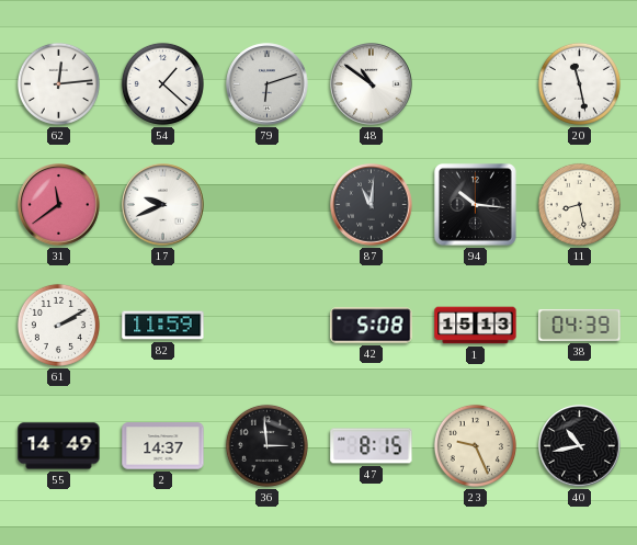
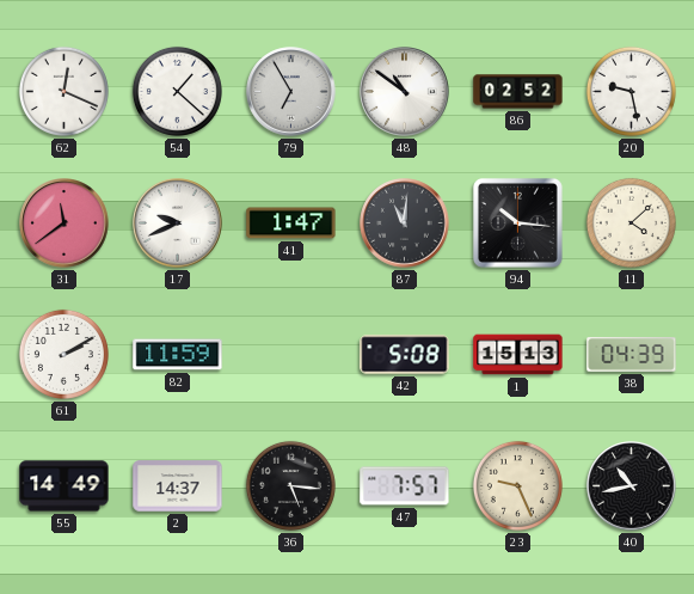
62: 12:14 -> 12:19 (63, 91)
79: 6:12 -> 6:55 (291, 92)
86: none -> 02:52 (518, 92)
20: 11:28 -> 9:28 (631, 91)
41: none -> 1:47 (291, 223)
11: 8:28 -> 4:08 (631, 222)
36: 2:59 -> 5:16 (290, 485)
47: 8:15 -> 7:57 (405, 486)
